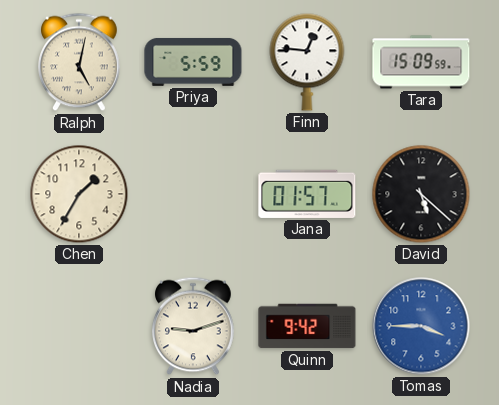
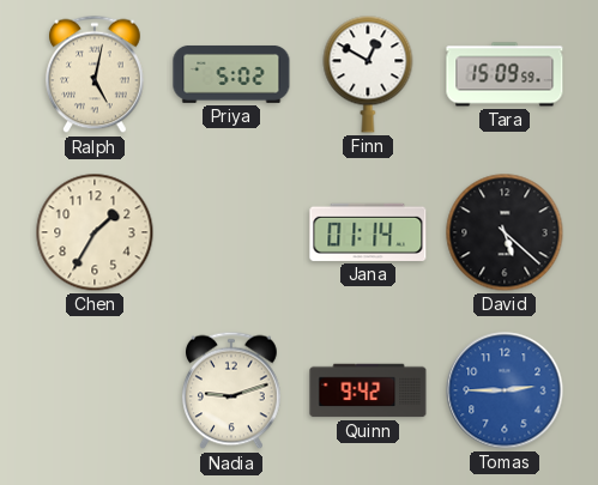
Priya: 5:59 -> 5:02 (231, 74)
Finn: 12:46 -> 12:50 (368, 74)
Jana: 01:57 -> 01:14 (368, 232)
Tomas: 3:45 -> 2:45 (505, 390)
